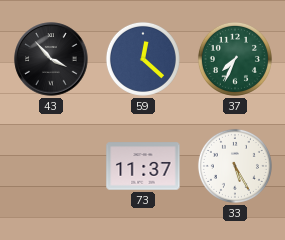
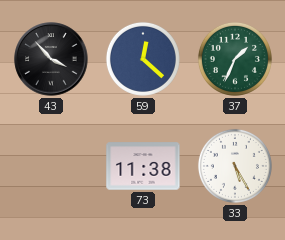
37: 7:34 -> 1:34 (235, 59)
73: 11:37 -> 11:38 (143, 166)
